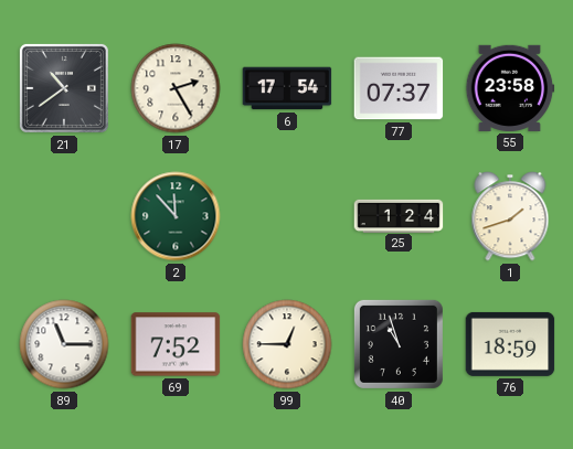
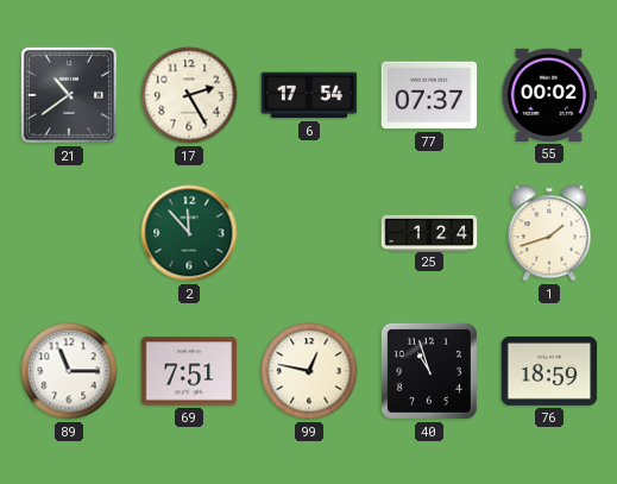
55: 23:58 -> 00:02 (549, 95)
69: 7:52 -> 7:51 (189, 371)
99: 12:45 -> 12:47 (309, 371)
